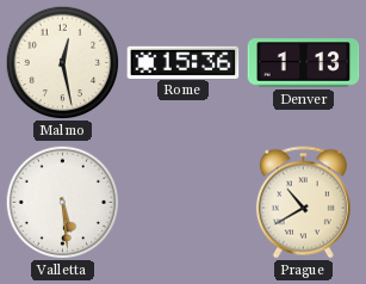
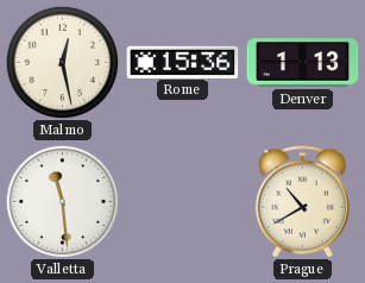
Valletta: 5:29 -> 11:29 (62, 201)
